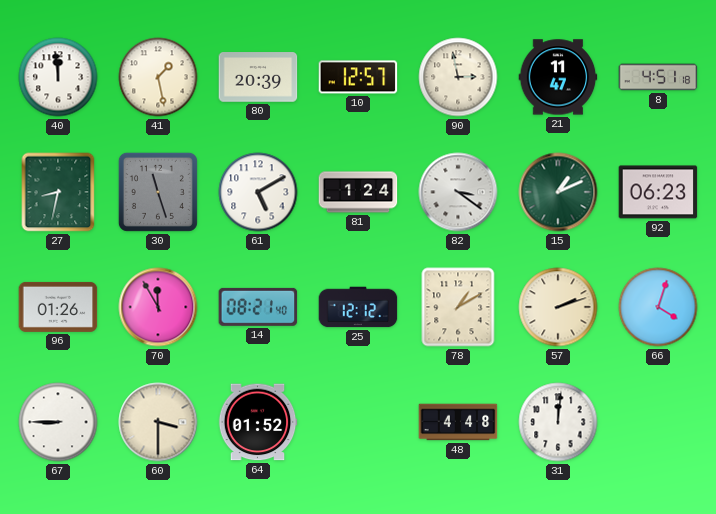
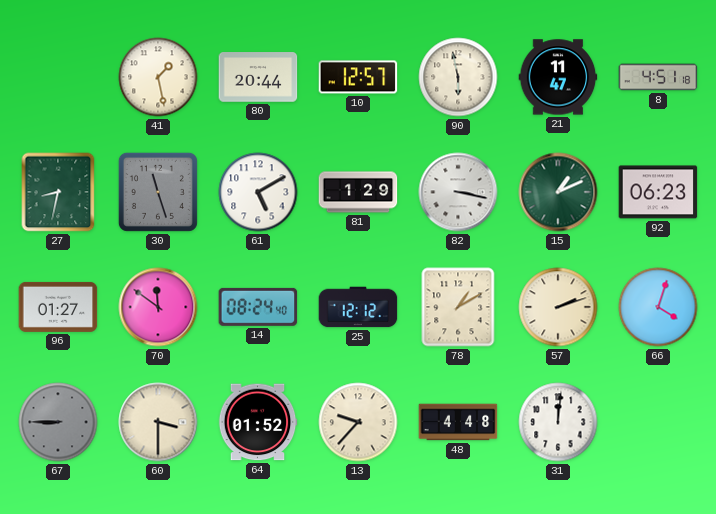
40: 11:59 -> none (58, 77)
80: 20:39 -> 20:44 (258, 77)
90: 2:58 -> 5:58 (458, 77)
81: 1:24 -> 1:29 (358, 192)
82: 3:21 -> 3:17 (458, 192)
96: 01:26 -> 01:27 (58, 307)
70: 11:55 -> 11:51 (158, 307)
14: 08:21 -> 08:24 (258, 307)
67 dial: white -> grey (58, 422)
13: none -> 9:37 (358, 422)
